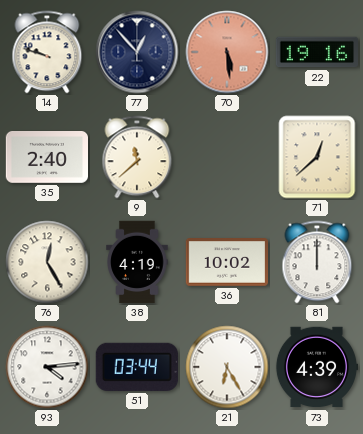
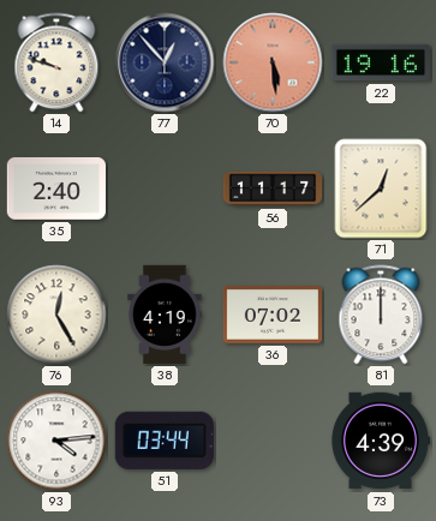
9: 11:38 -> none (137, 157)
56: none -> 11:17 (273, 188)
36: 10:02 -> 07:02 (273, 316)
21: 6:25 -> none (227, 367)
